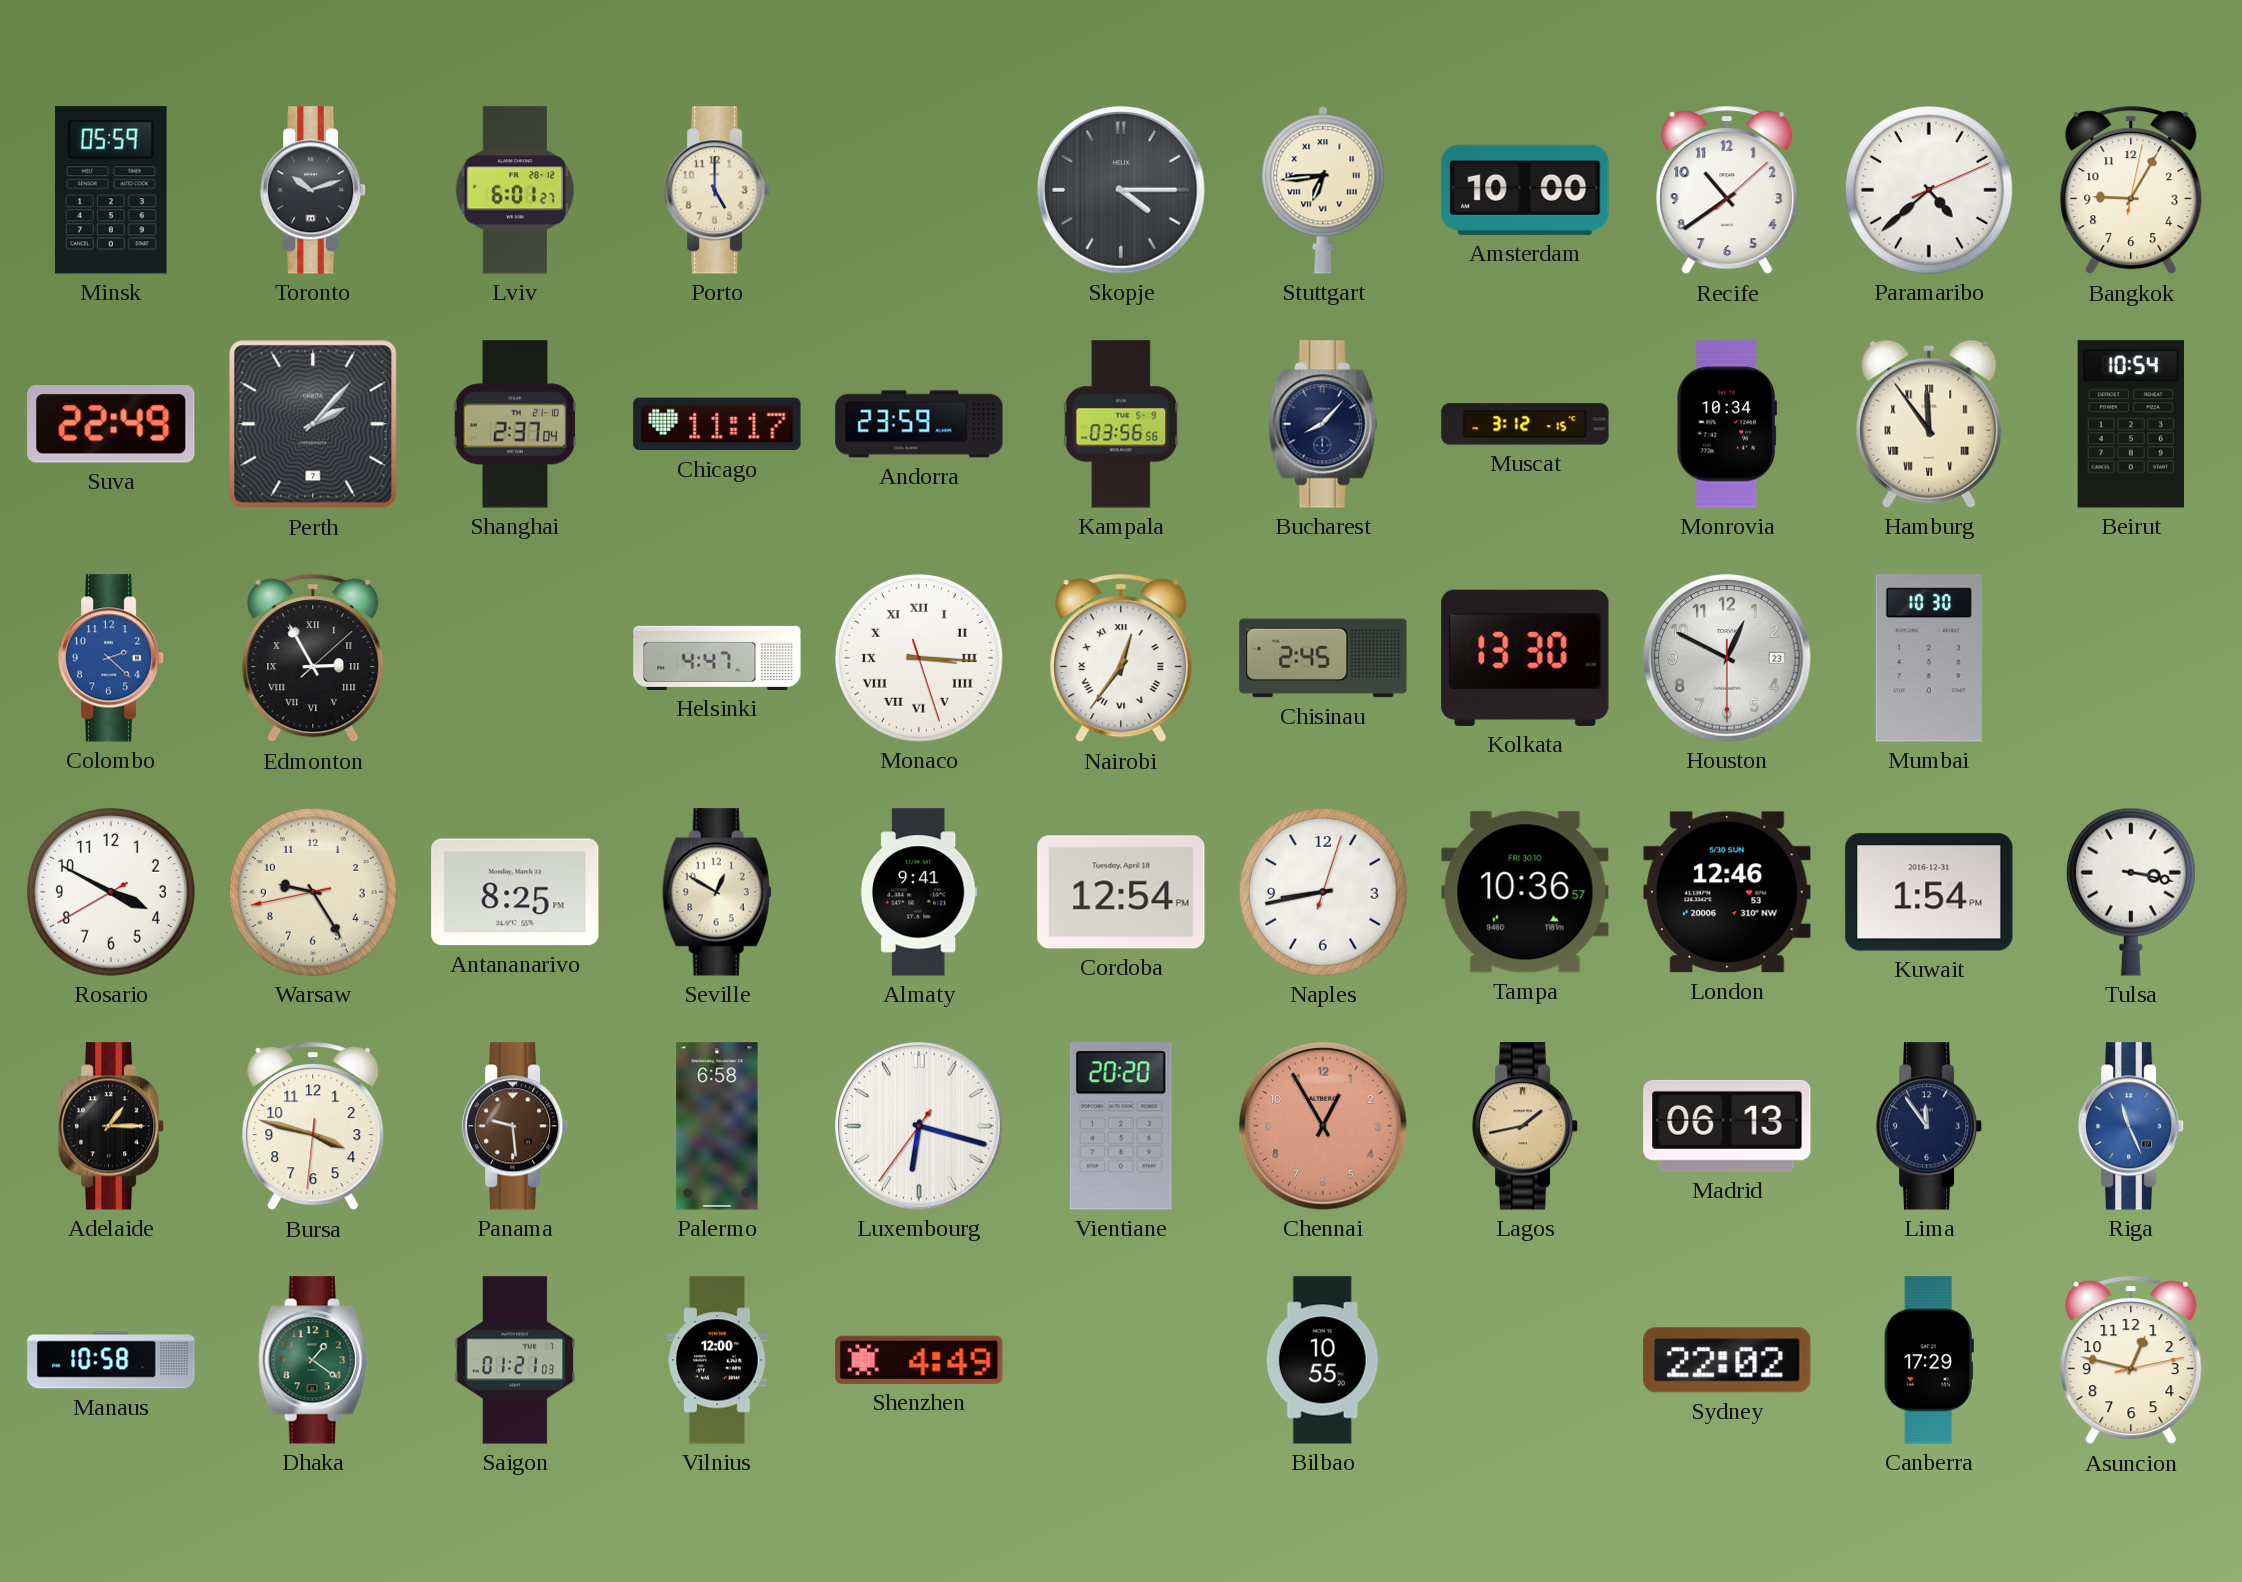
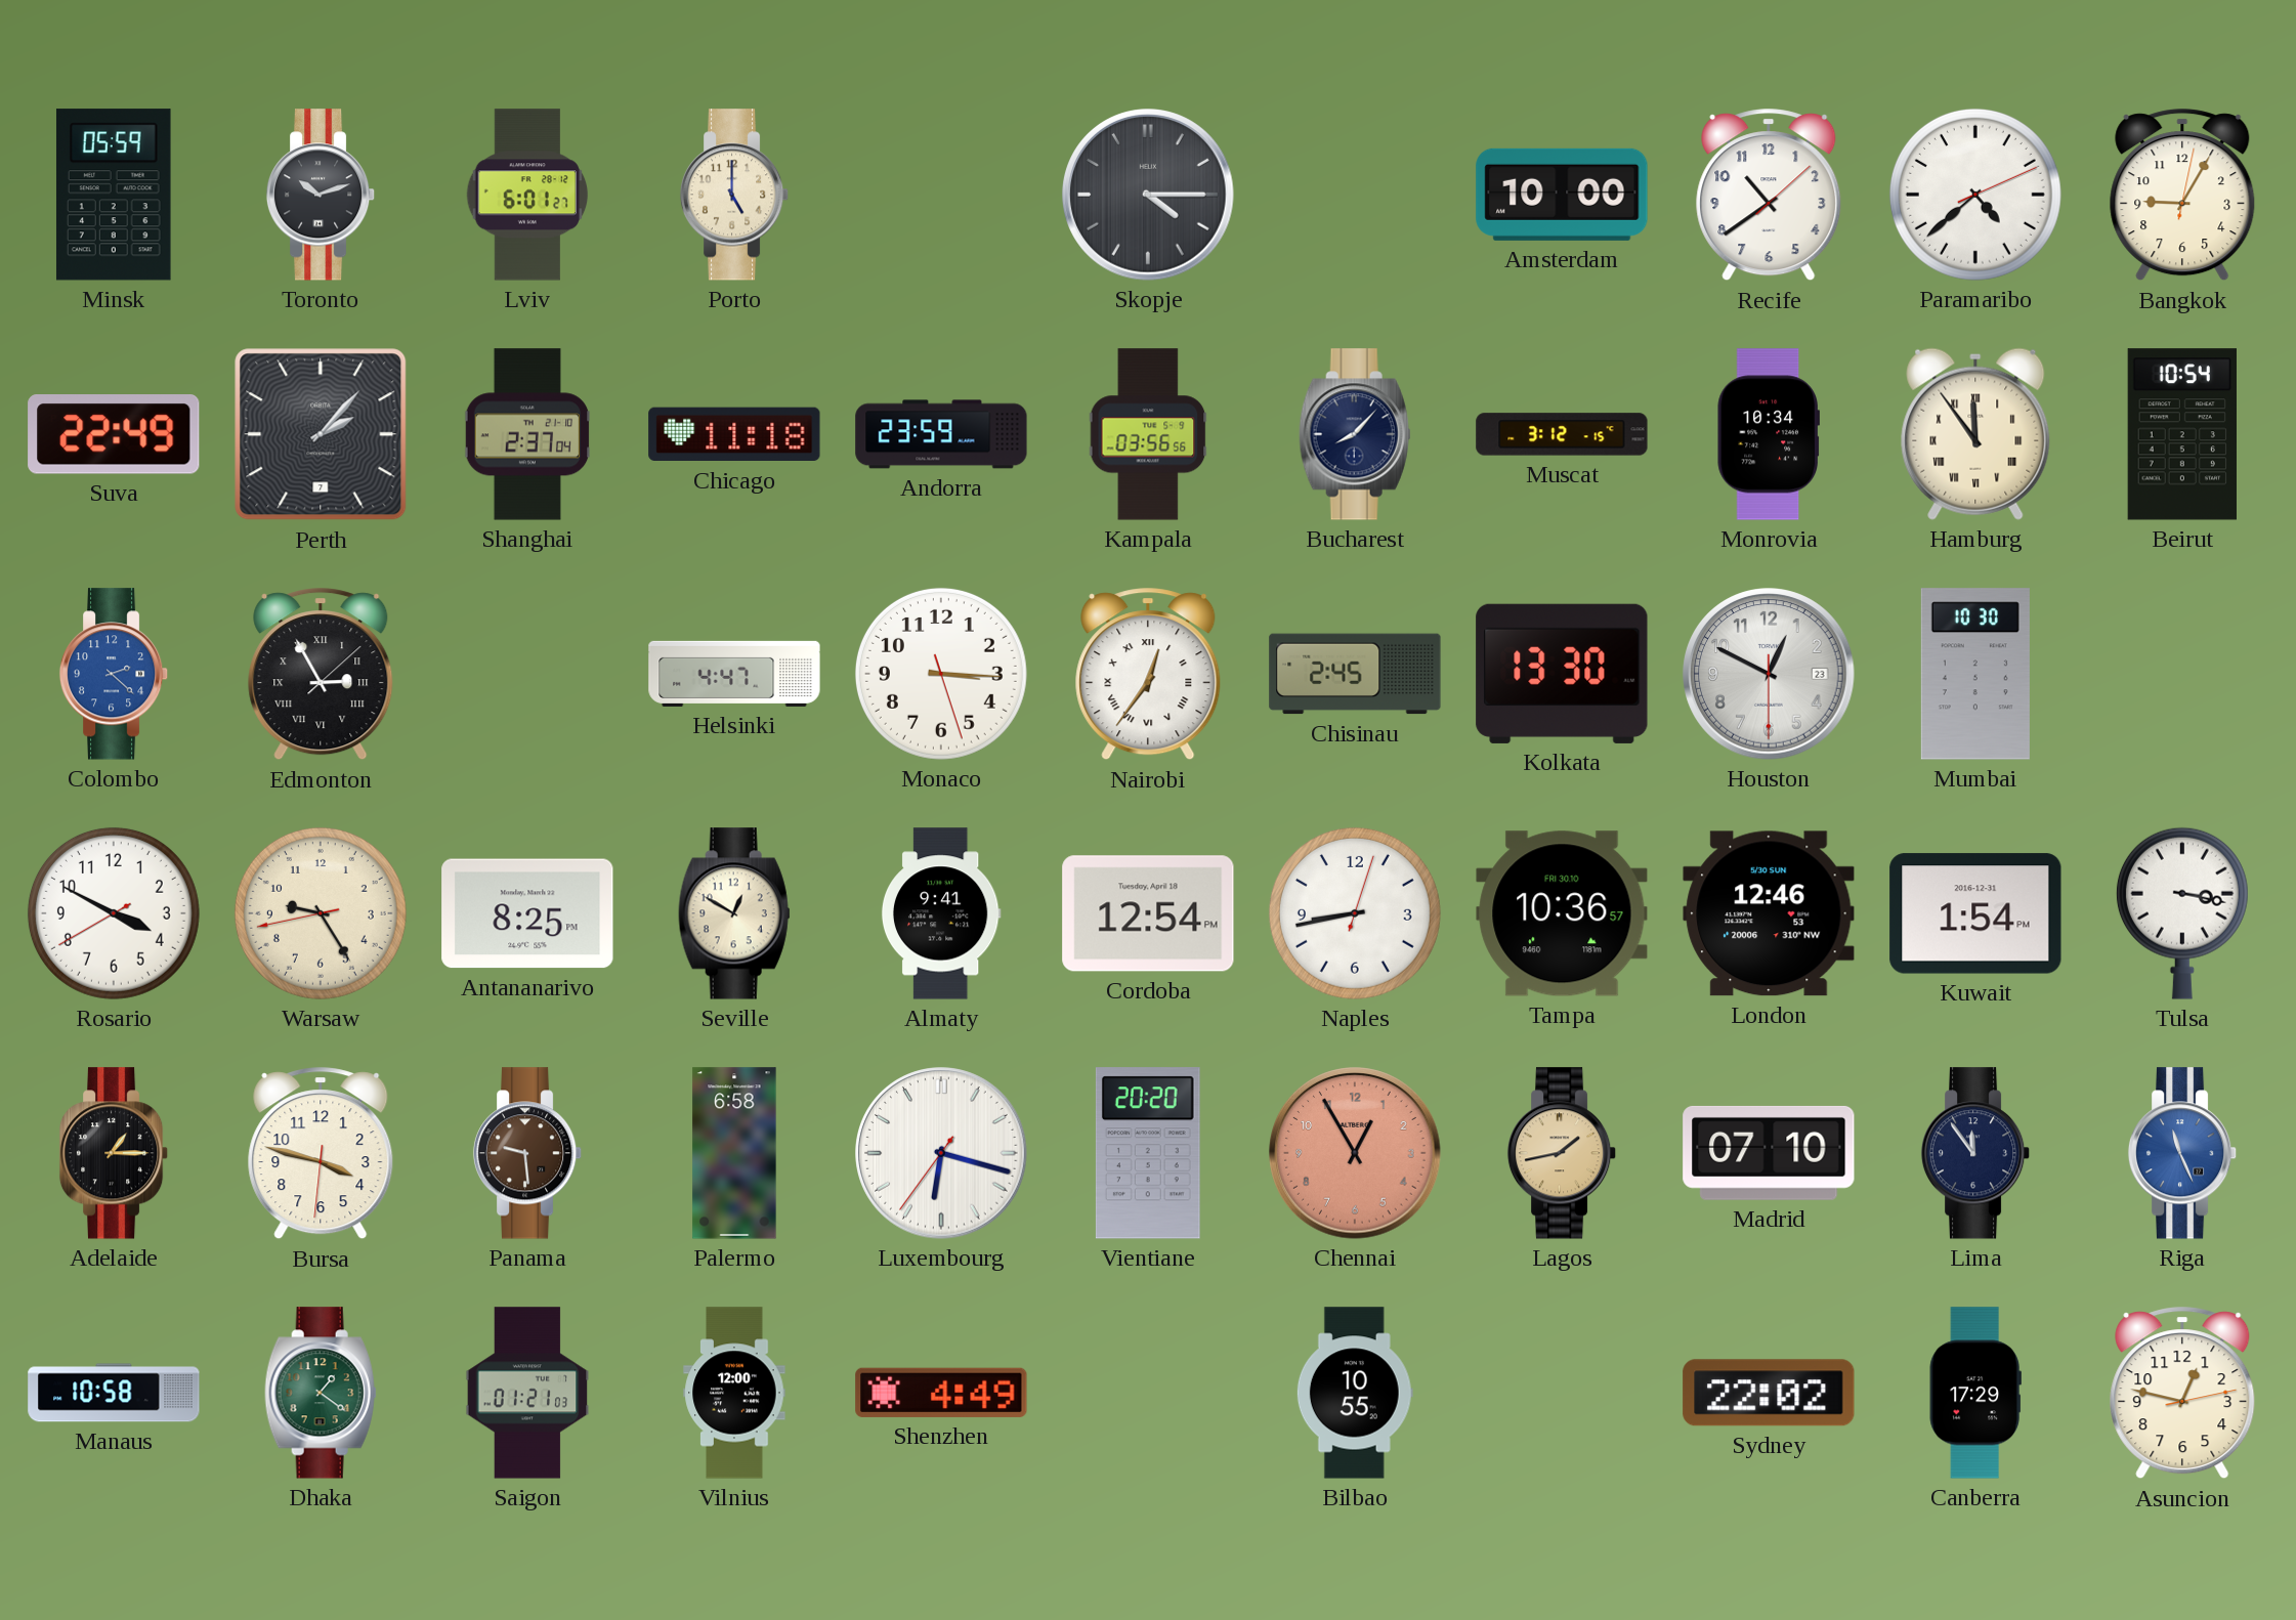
Stuttgart: 6:44 -> none (1323, 190)
Chicago: 11:17 -> 11:18 (734, 434)
Monaco numerals: Roman -> Arabic (941, 674)
Madrid: 06:13 -> 07:10 (1769, 1153)
